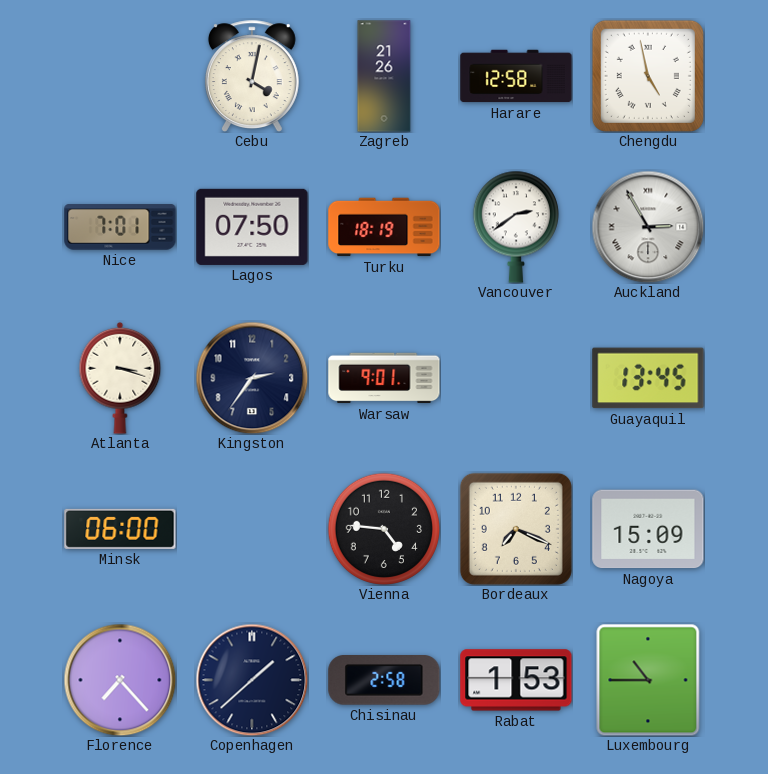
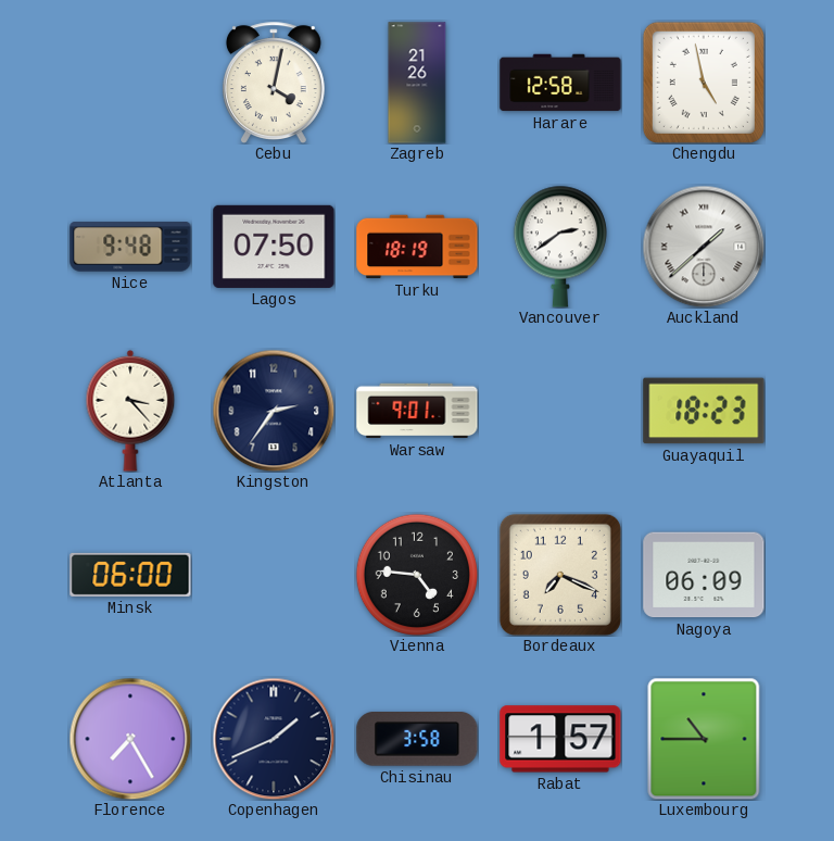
Nice: 7:01 -> 9:48 (130, 247)
Auckland: 2:55 -> 1:38 (704, 247)
Atlanta: 3:18 -> 3:23 (130, 411)
Guayaquil: 13:45 -> 18:23 (704, 411)
Nagoya: 15:09 -> 06:09 (704, 575)
Florence: 7:23 -> 7:25 (130, 739)
Copenhagen: 1:38 -> 1:41 (274, 739)
Chisinau: 2:58 -> 3:58 (417, 739)
Rabat: 1:53 -> 1:57 (560, 739)
